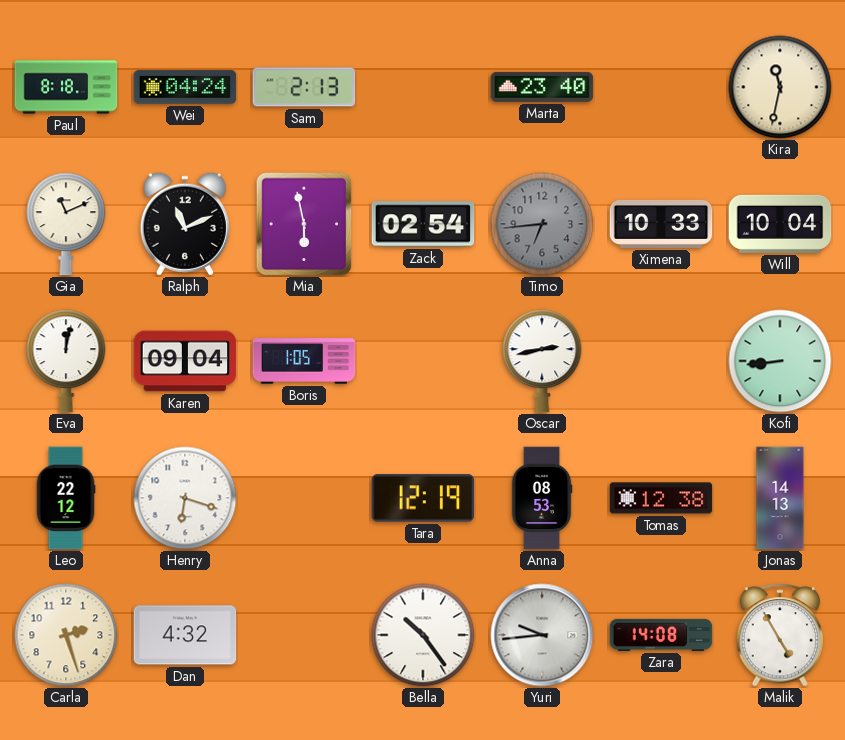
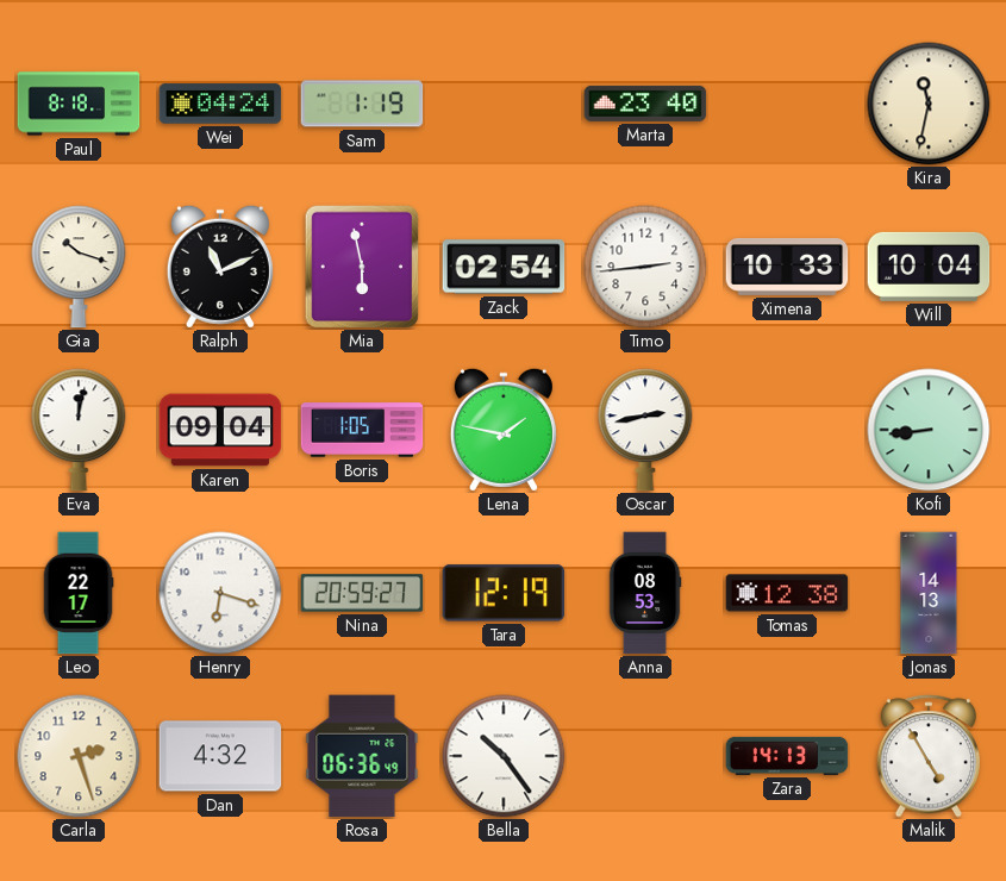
Sam: 2:13 -> 1:19 (362, 104)
Gia: 11:11 -> 10:18 (79, 267)
Timo: 6:44 -> 2:44 (645, 267)
Timo dial: grey -> white (645, 267)
Lena: none -> 1:47 (504, 430)
Leo: 22:12 -> 22:17 (79, 593)
Nina: none -> 20:59 (362, 593)
Rosa: none -> 06:36 (362, 756)
Yuri: 9:44 -> none (542, 635)
Zara: 14:08 -> 14:13 (787, 756)
